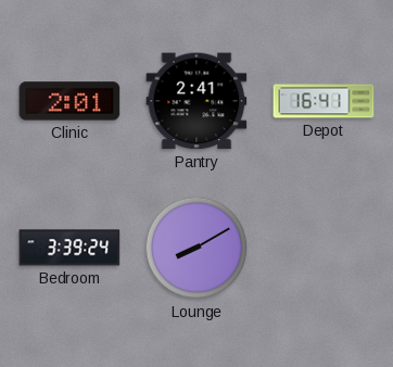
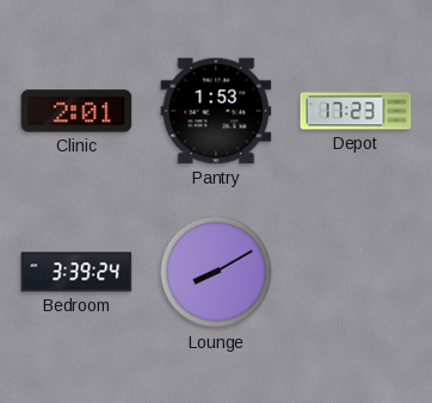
Pantry: 2:41 -> 1:53 (216, 111)
Depot: 16:41 -> 17:23 (356, 111)
